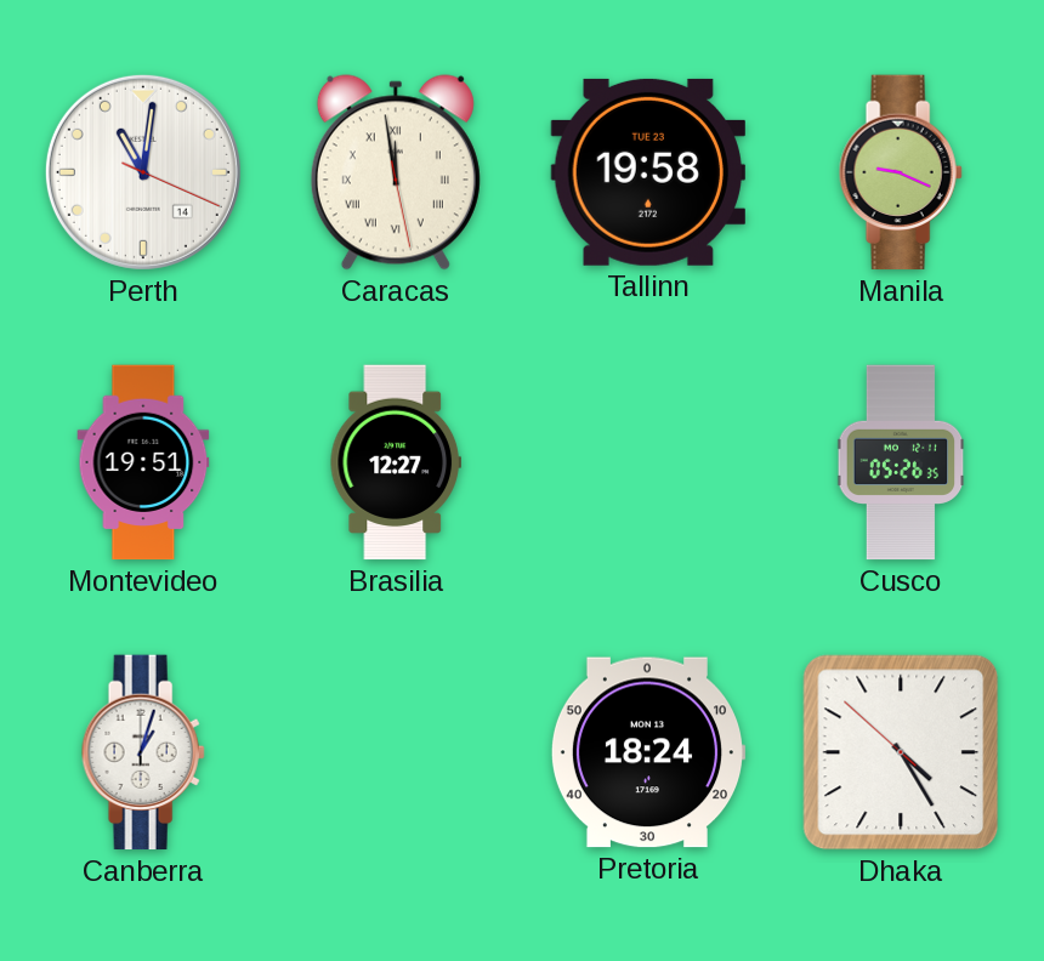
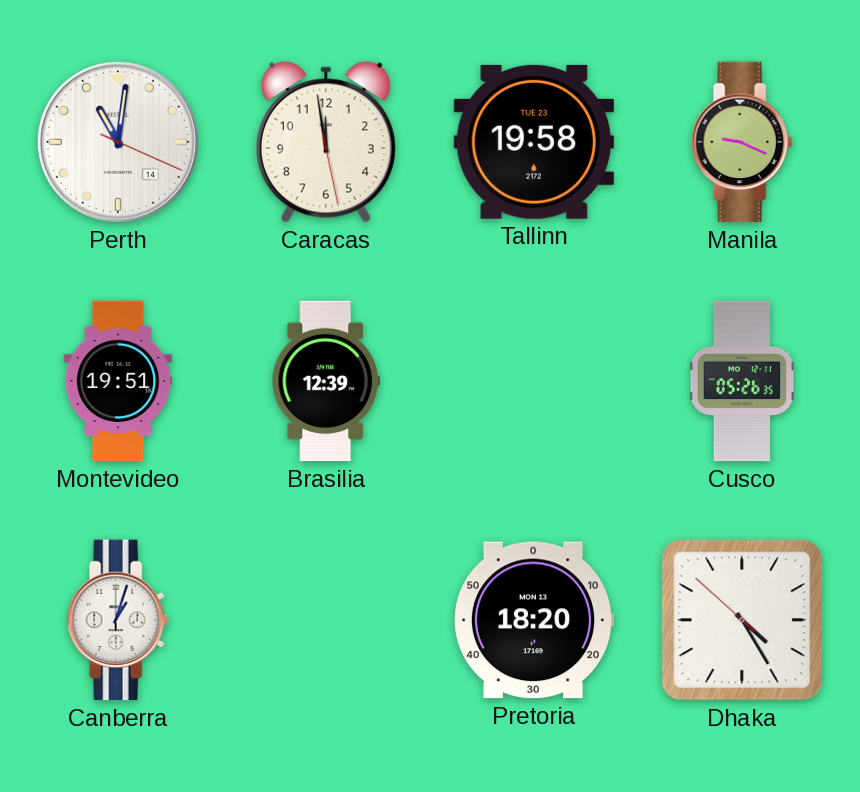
Caracas numerals: Roman -> Arabic (326, 142)
Brasilia: 12:27 -> 12:39 (325, 381)
Pretoria: 18:24 -> 18:20 (534, 620)
